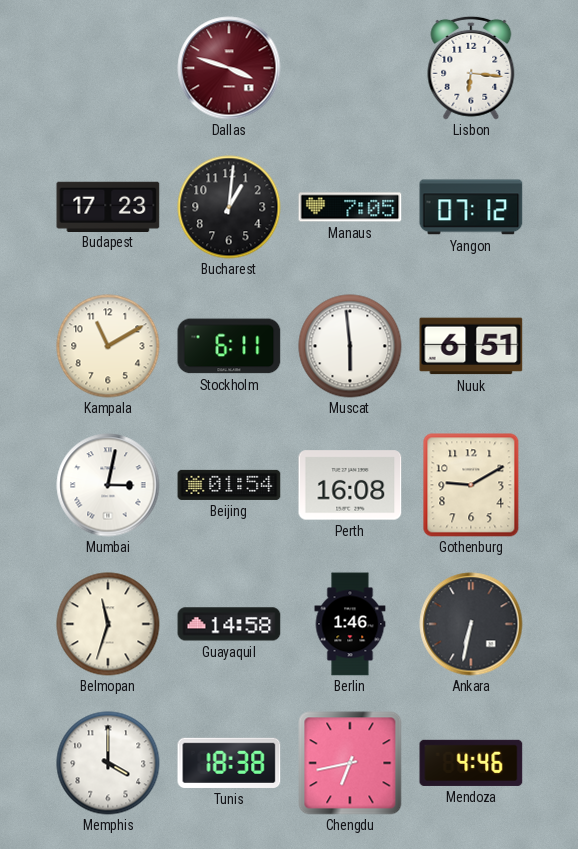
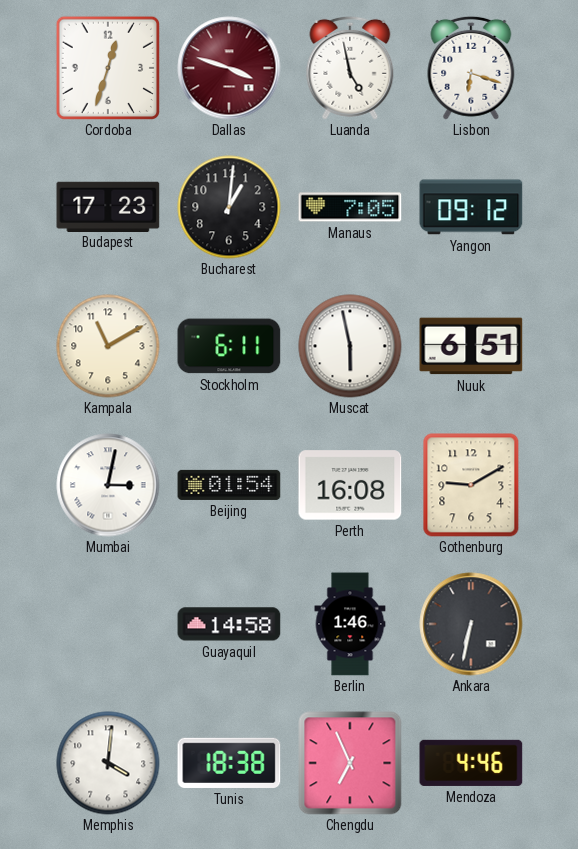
Cordoba: none -> 12:33 (107, 67)
Luanda: none -> 4:58 (350, 68)
Lisbon: 6:16 -> 6:18 (471, 68)
Yangon: 07:12 -> 09:12 (471, 207)
Muscat: 5:59 -> 5:58 (350, 346)
Belmopan: 11:33 -> none (108, 624)
Memphis: 4:00 -> 4:01 (108, 763)
Chengdu: 6:43 -> 6:56 (350, 763)
